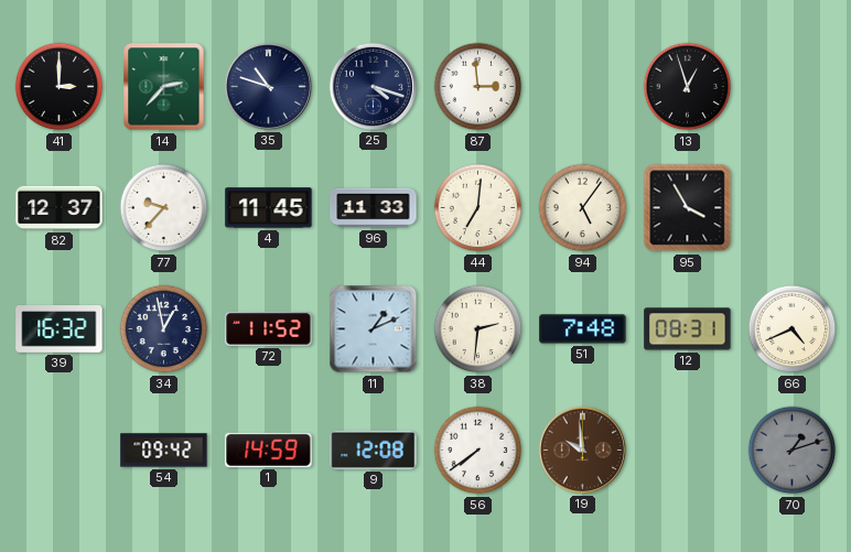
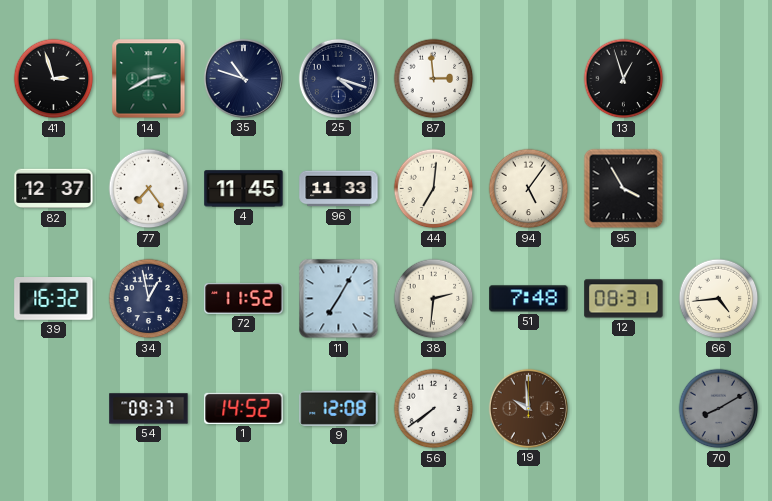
41: 3:00 -> 2:57 (54, 79)
14: 2:37 -> 2:40 (149, 79)
77: 9:37 -> 7:24 (149, 189)
11: 1:11 -> 7:05 (339, 299)
66: 4:41 -> 4:44 (719, 299)
54: 09:42 -> 09:37 (149, 409)
1: 14:59 -> 14:52 (244, 408)
70: 1:12 -> 8:10 (719, 409)
